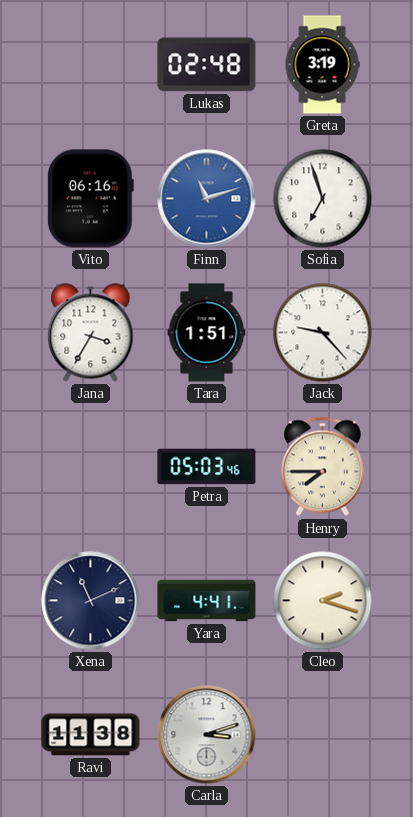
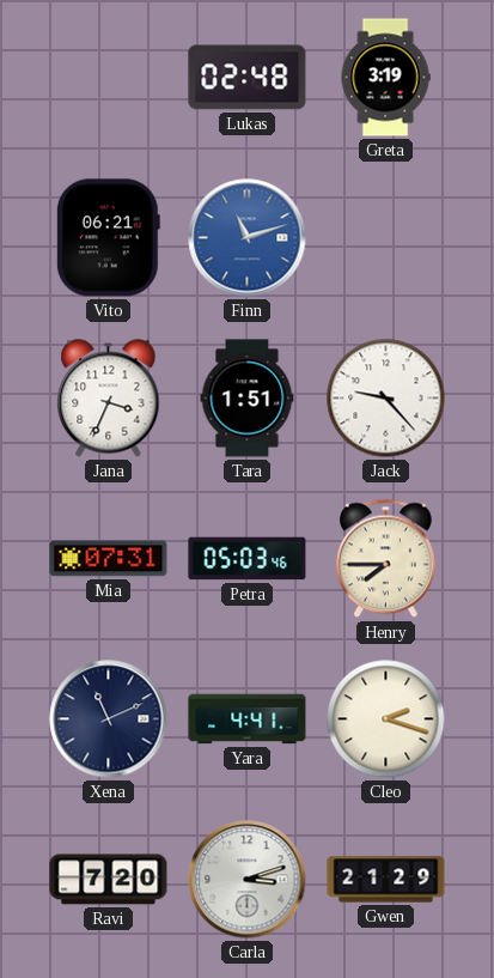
Vito: 06:16 -> 06:21 (108, 238)
Sofia: 6:57 -> none (323, 199)
Jana: 3:35 -> 3:34 (109, 399)
Mia: none -> 07:31 (109, 559)
Ravi: 11:38 -> 7:20 (109, 880)
Gwen: none -> 21:29 (386, 880)
